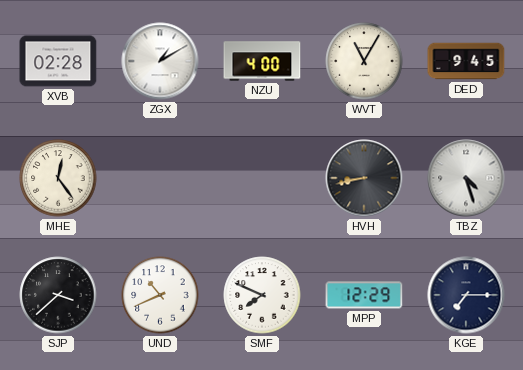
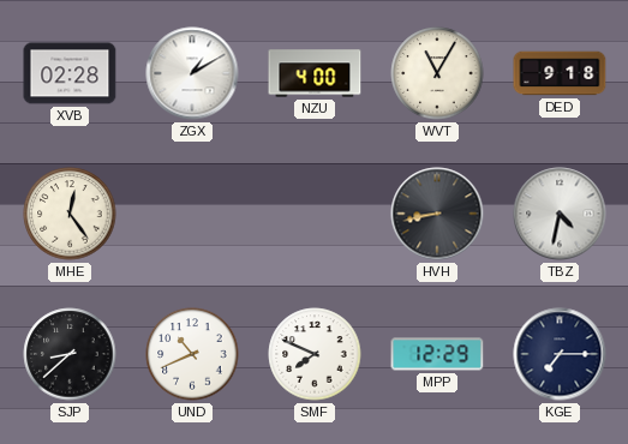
DED: 9:45 -> 9:18 (560, 73)
TBZ: 4:27 -> 4:32 (560, 214)
SJP: 3:38 -> 8:38 (70, 354)
